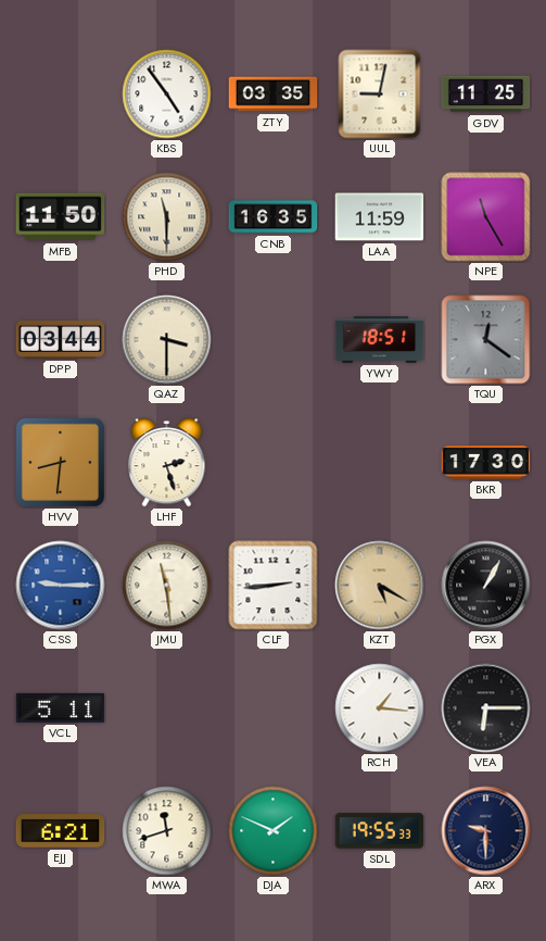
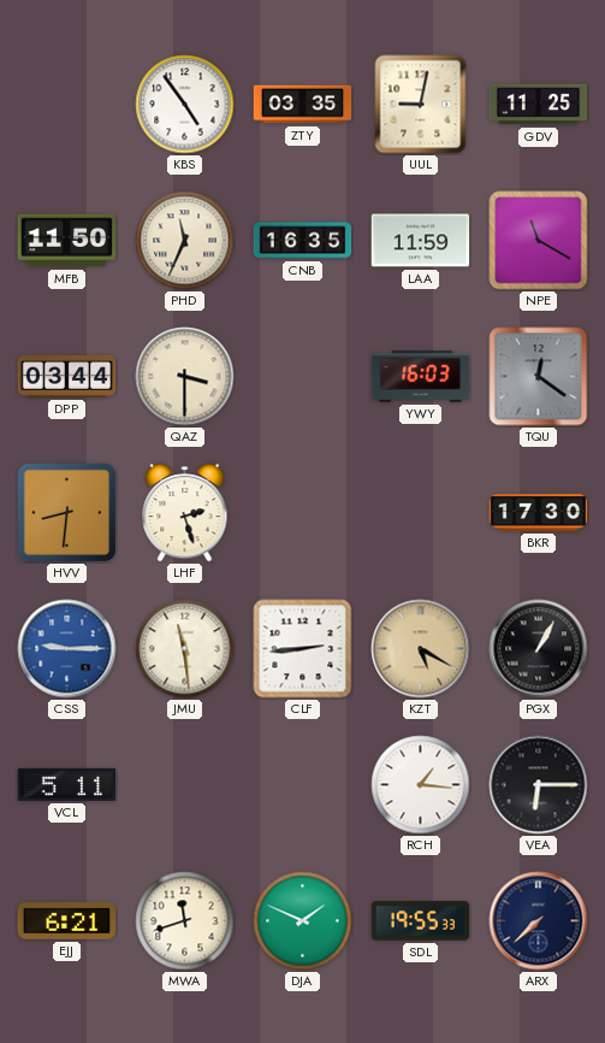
PHD: 11:30 -> 11:34 (185, 241)
NPE: 11:25 -> 11:20 (539, 241)
YWY: 18:51 -> 16:03 (421, 377)
ARX: 9:30 -> 7:38 (539, 921)
